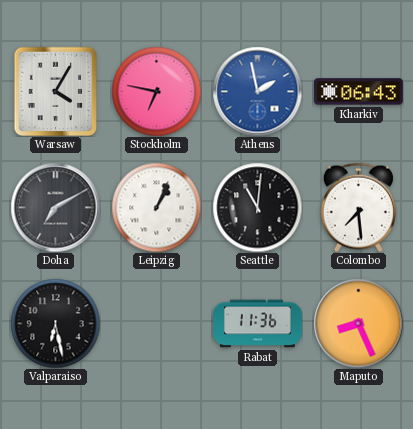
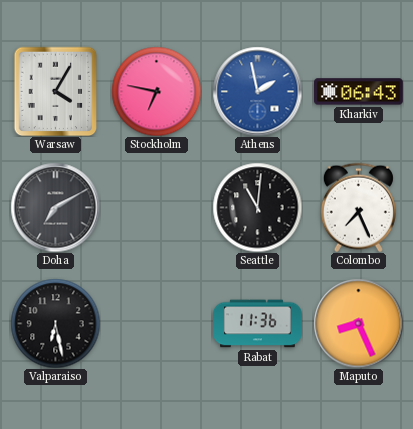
Leipzig: 1:04 -> none (156, 207)
Colombo: 7:29 -> 7:26 (358, 207)
